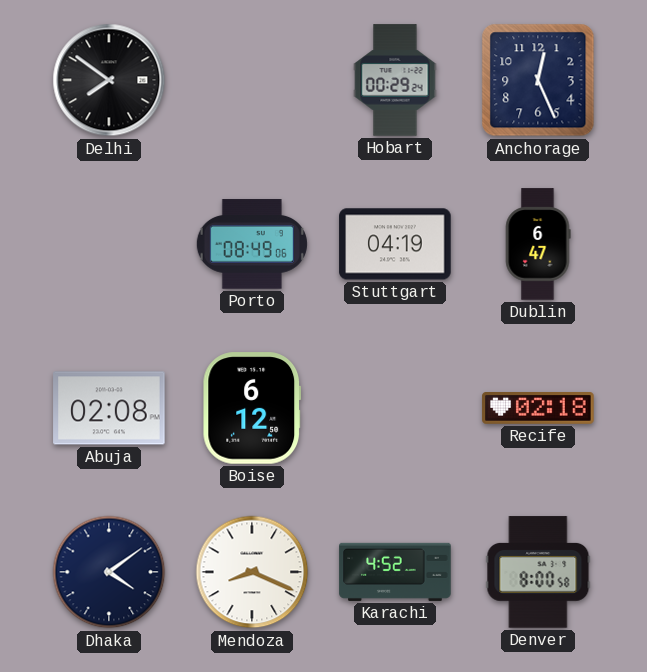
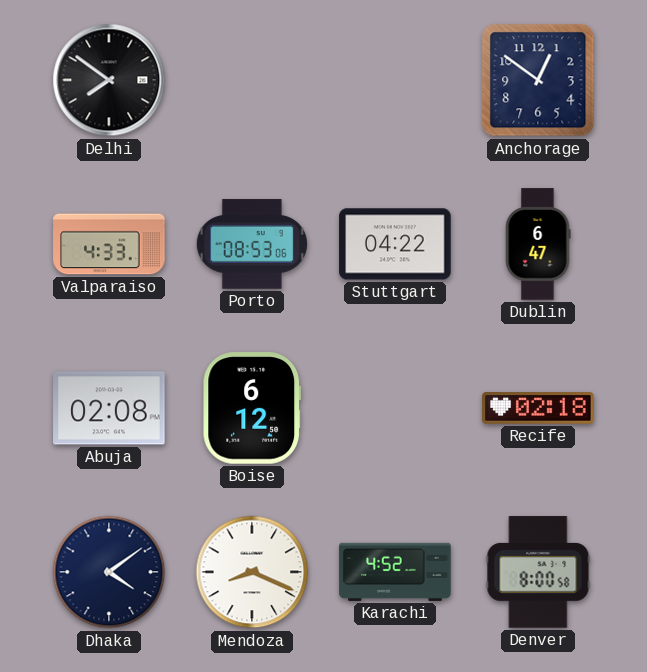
Hobart: 00:29 -> none (395, 80)
Anchorage: 12:26 -> 12:51 (538, 80)
Valparaiso: none -> 4:33 (109, 244)
Porto: 08:49 -> 08:53 (252, 244)
Stuttgart: 04:19 -> 04:22 (395, 244)
